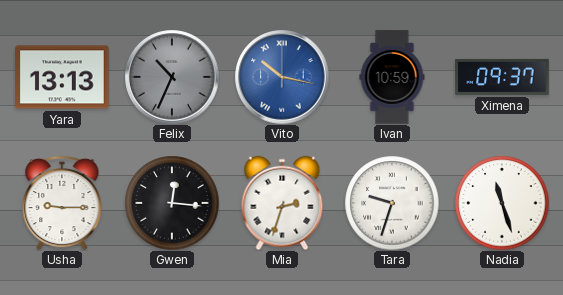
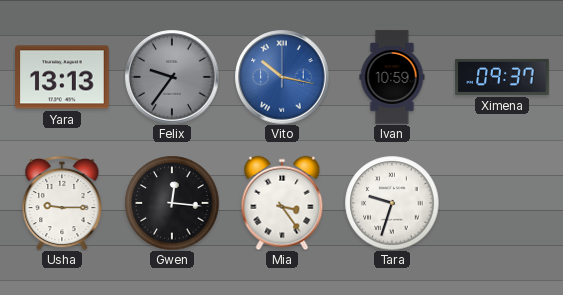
Felix: 10:34 -> 9:36 (172, 77)
Mia: 2:33 -> 3:24 (282, 203)
Nadia: 11:27 -> none (502, 203)
